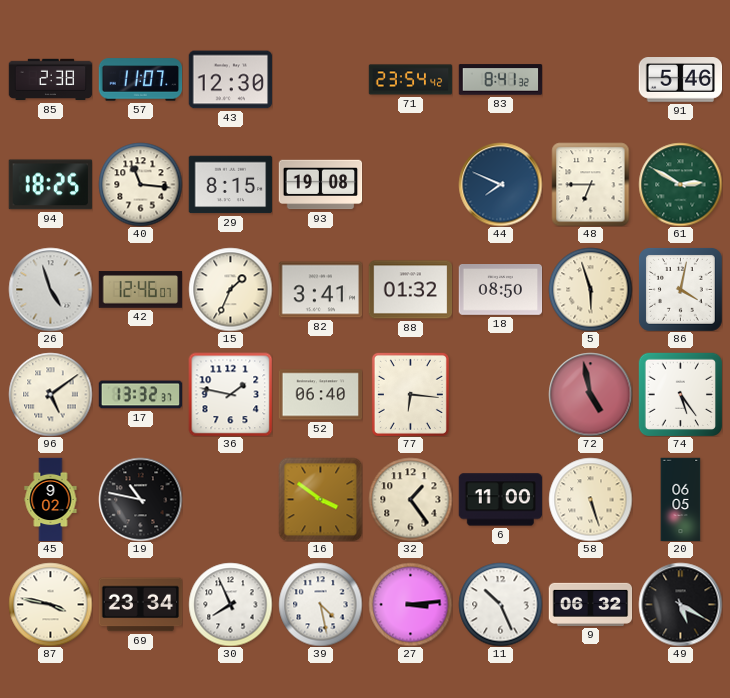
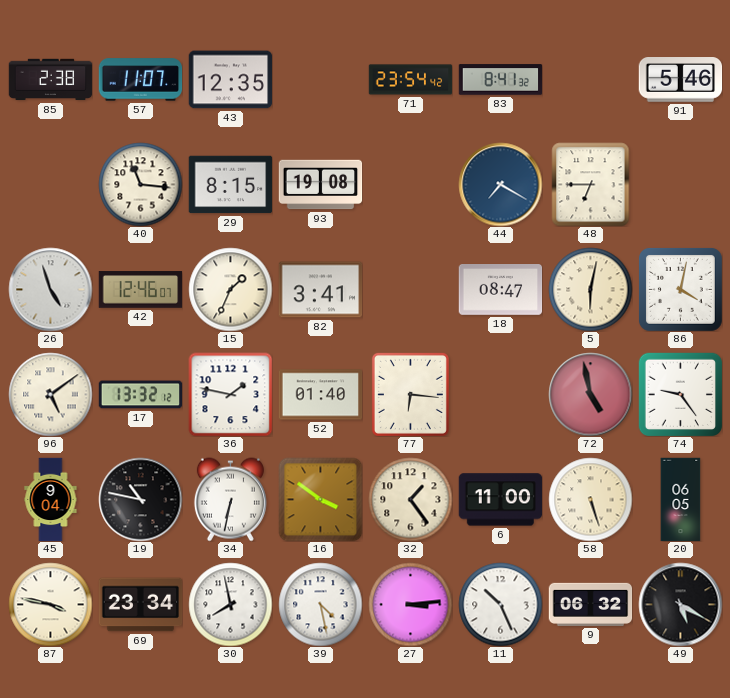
43: 12:30 -> 12:35 (230, 80)
94: 18:25 -> none (50, 185)
44: 7:49 -> 7:20 (500, 184)
61: 2:50 -> none (680, 184)
88: 01:32 -> none (410, 290)
18: 08:50 -> 08:47 (500, 290)
5: 5:57 -> 6:02 (590, 289)
17: 13:32:37 -> 13:32:12 (140, 395)
52: 06:40 -> 01:40 (320, 395)
74: 5:24 -> 9:24 (680, 394)
45: 9:02 -> 9:04 (51, 499)
34: none -> 6:32 (230, 499)
30: 7:56 -> 7:58 (230, 604)
